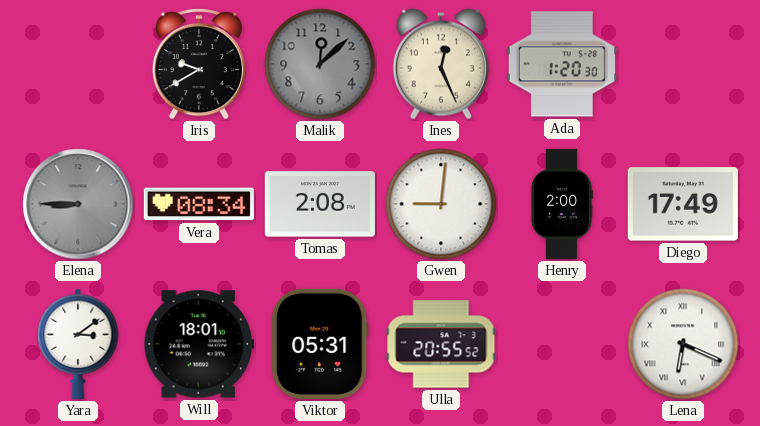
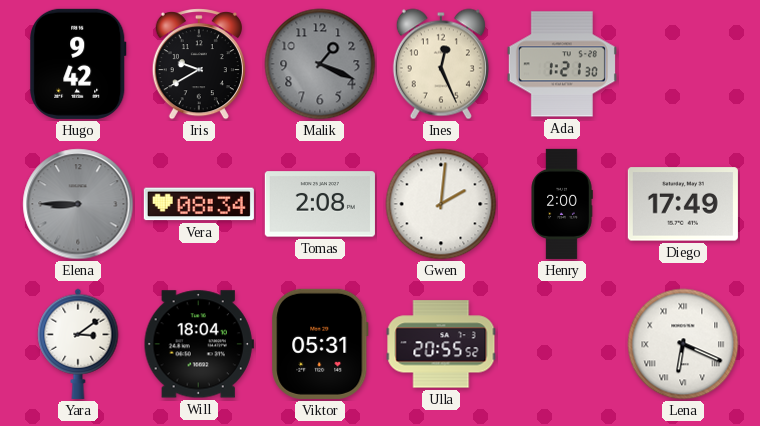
Hugo: none -> 9:42 (78, 64)
Malik: 12:08 -> 1:19 (320, 64)
Ada: 1:20 -> 1:21 (562, 64)
Gwen: 9:01 -> 2:01 (441, 204)
Will: 18:01 -> 18:04 (199, 344)
